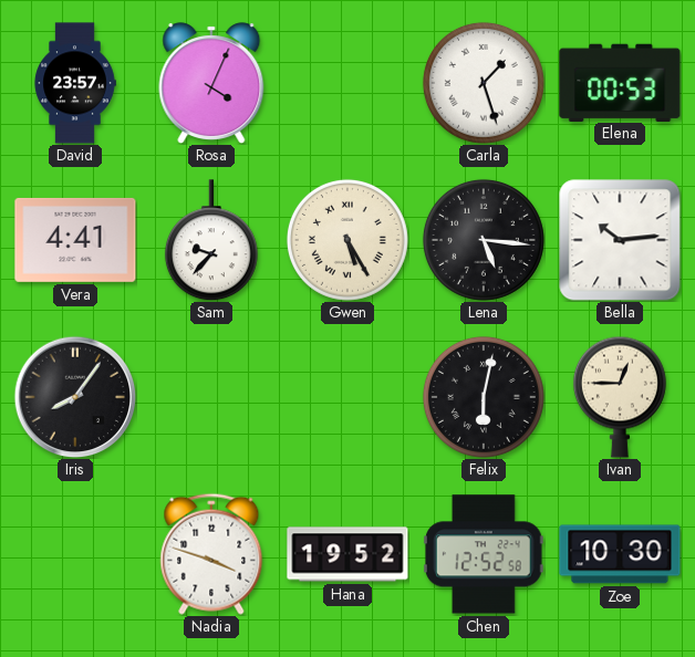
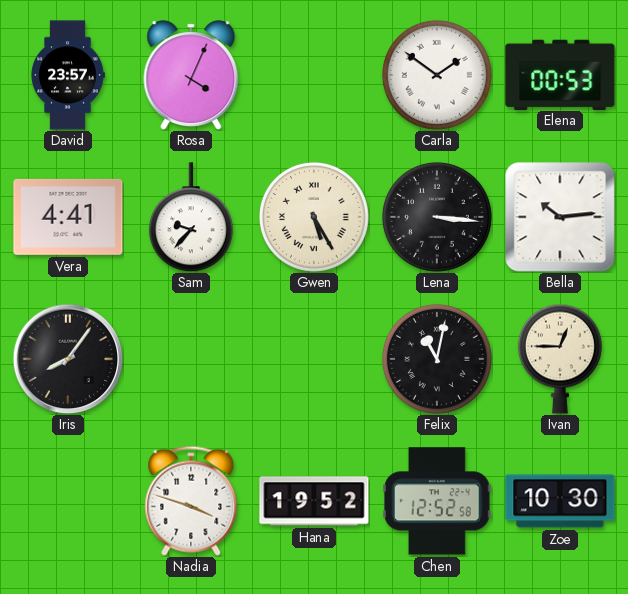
Carla: 1:27 -> 1:51 (437, 75)
Lena: 5:16 -> 3:16 (437, 217)
Felix: 6:02 -> 11:02 (437, 359)
